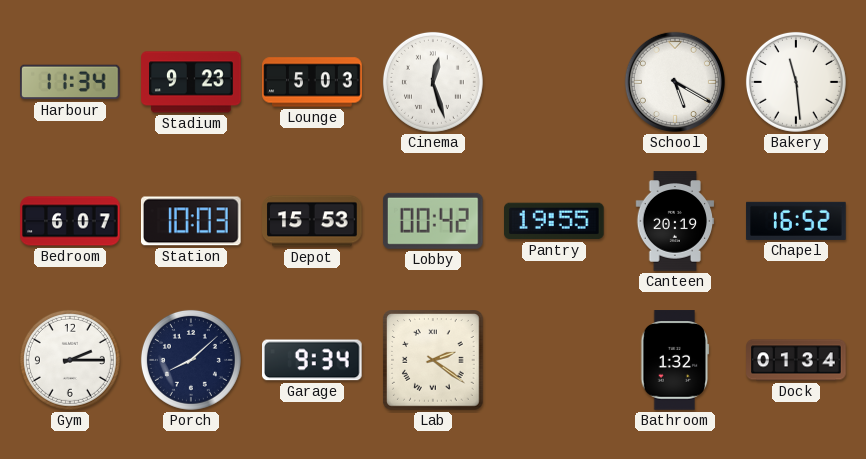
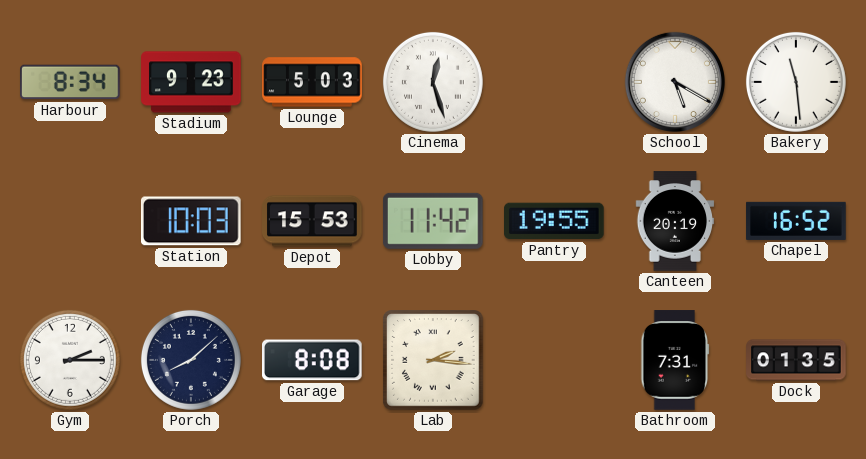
Harbour: 11:34 -> 8:34 (71, 82)
Bedroom: 6:07 -> none (70, 221)
Lobby: 00:42 -> 11:42 (433, 221)
Garage: 9:34 -> 8:08 (313, 360)
Lab: 2:21 -> 2:16 (434, 361)
Bathroom: 1:32 -> 7:31 (675, 360)
Dock: 01:34 -> 01:35 (796, 360)
